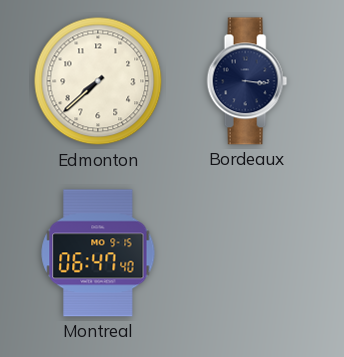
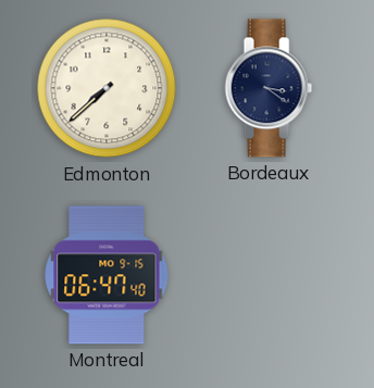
Bordeaux: 3:16 -> 3:21 (269, 88)
